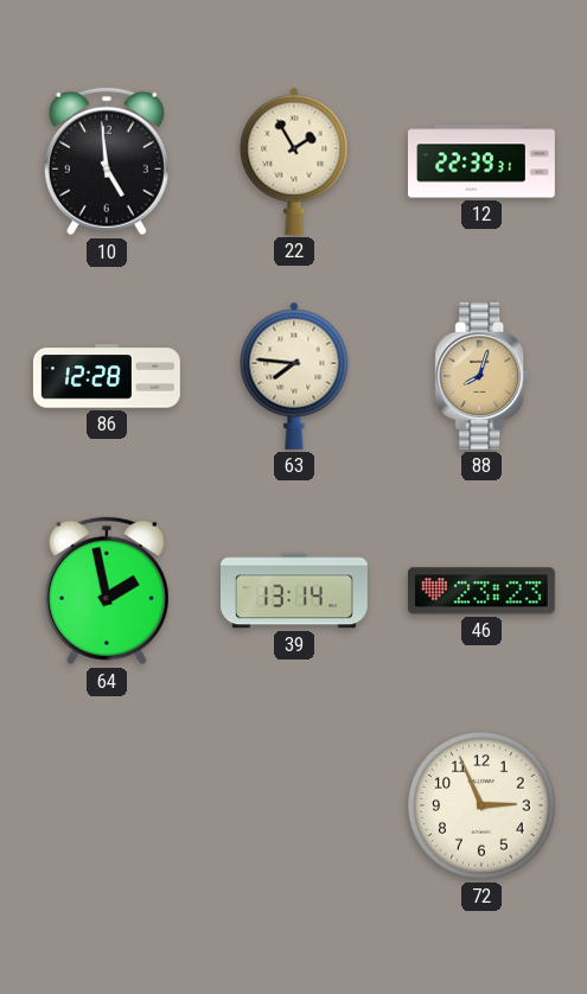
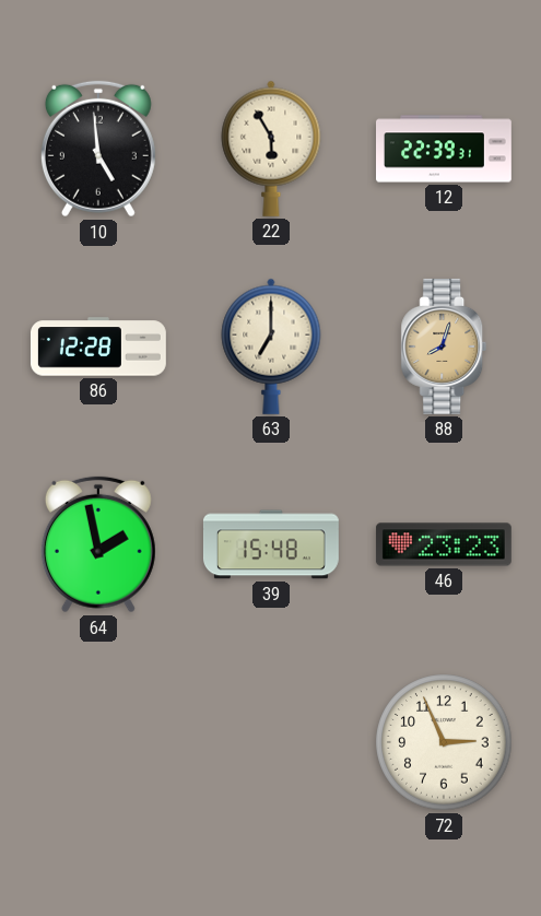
22: 1:55 -> 5:55 (271, 149)
63: 7:46 -> 7:00 (271, 347)
39: 13:14 -> 15:48 (271, 544)
